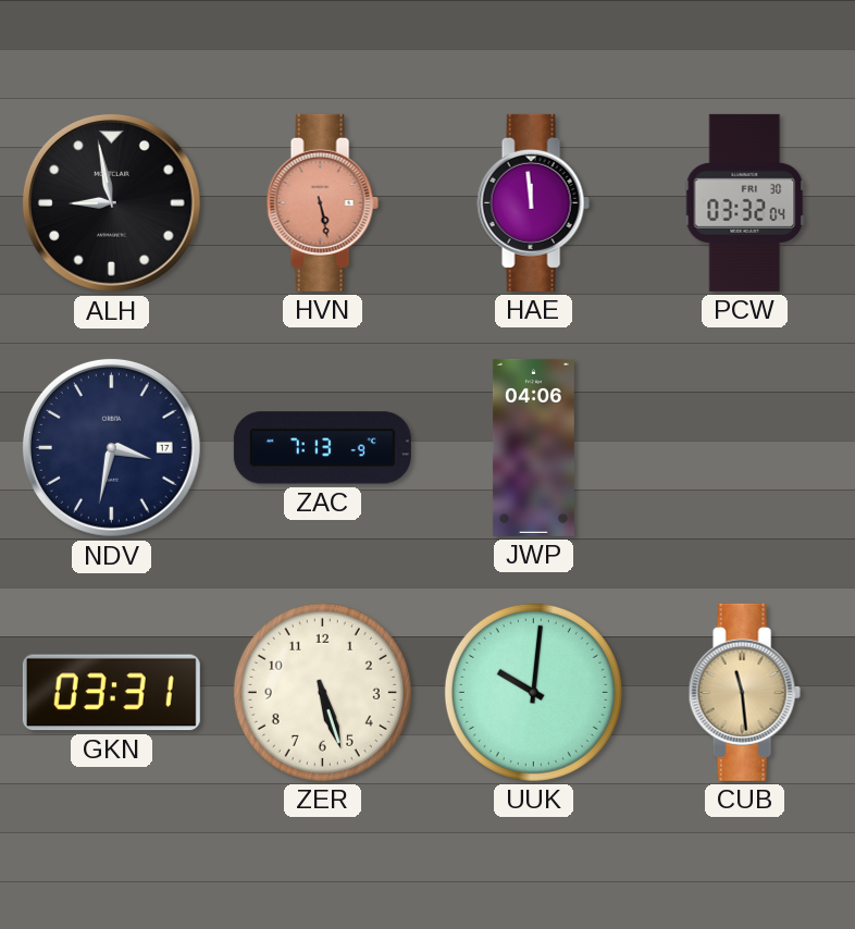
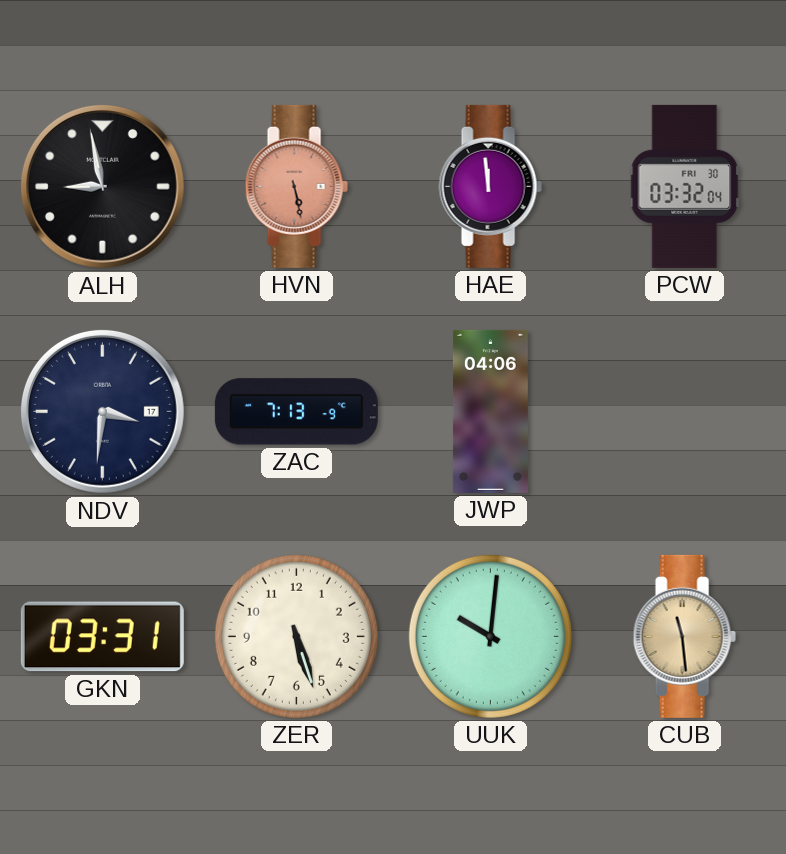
NDV: 3:32 -> 3:31 (102, 411)
